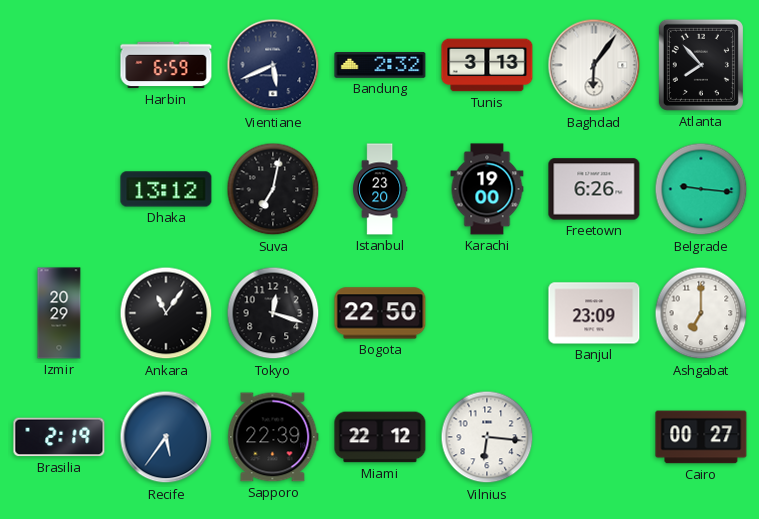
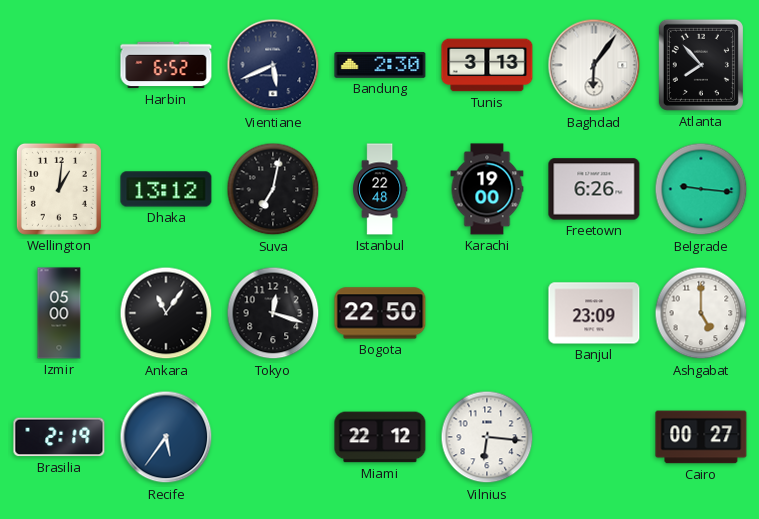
Harbin: 6:59 -> 6:52 (166, 65)
Bandung: 2:32 -> 2:30 (380, 66)
Wellington: none -> 1:01 (59, 189)
Istanbul: 23:20 -> 22:48 (381, 189)
Izmir: 20:29 -> 05:00 (59, 313)
Ashgabat: 7:00 -> 5:00 (701, 313)
Sapporo: 22:39 -> none (273, 437)
